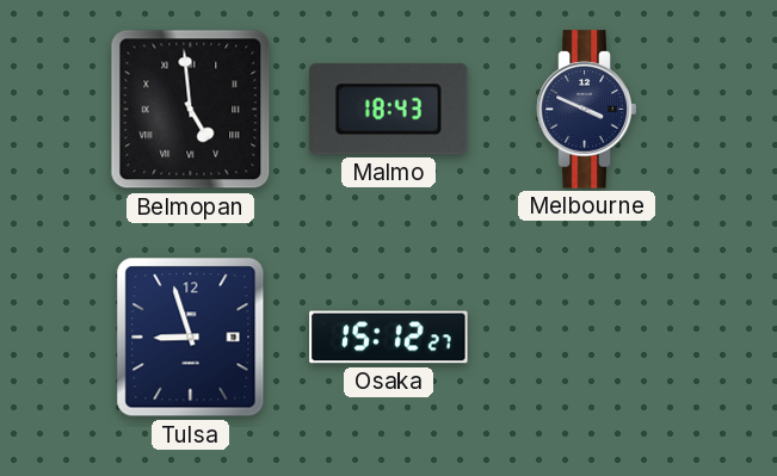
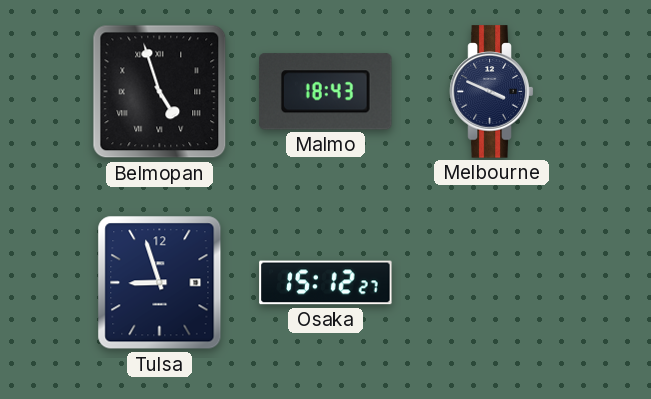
Belmopan: 4:59 -> 4:57 (160, 92)
